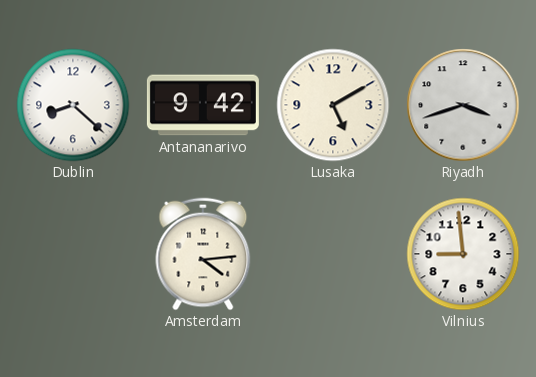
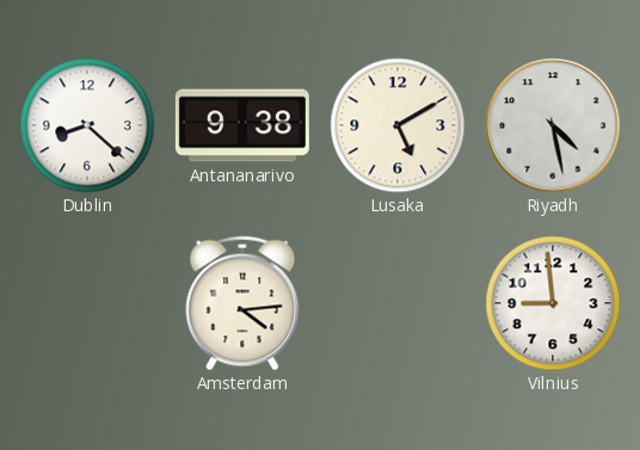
Antananarivo: 9:42 -> 9:38 (242, 125)
Riyadh: 3:42 -> 4:28 (553, 125)
